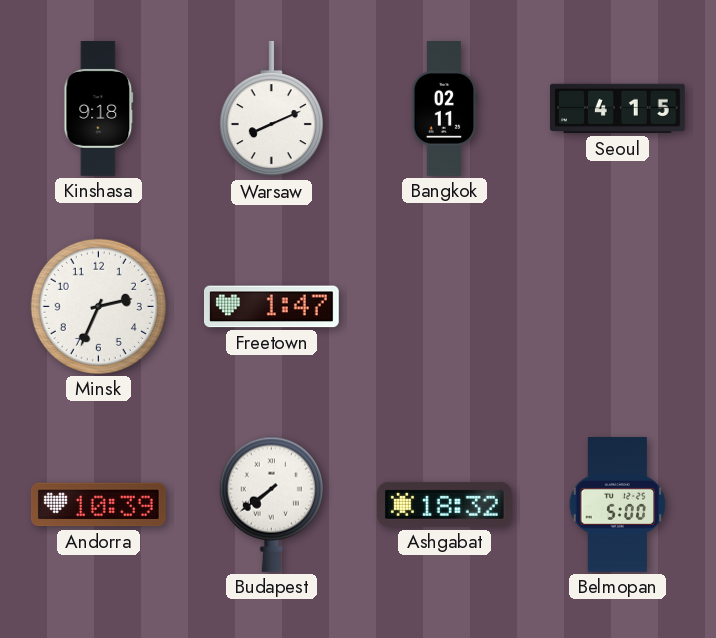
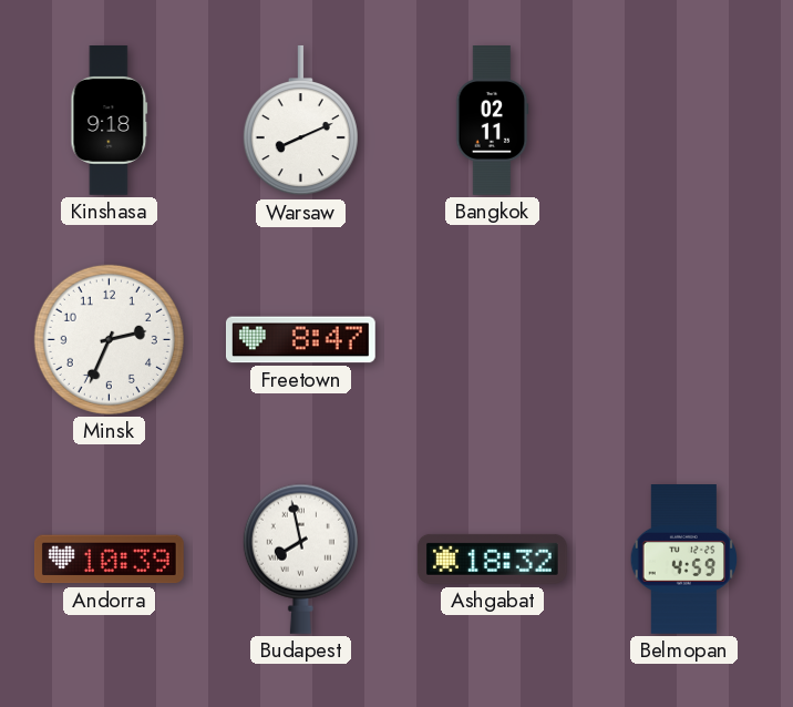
Seoul: 4:15 -> none (618, 109)
Freetown: 1:47 -> 8:47 (301, 340)
Budapest: 7:39 -> 7:58 (300, 559)
Belmopan: 5:00 -> 4:59 (684, 560)
